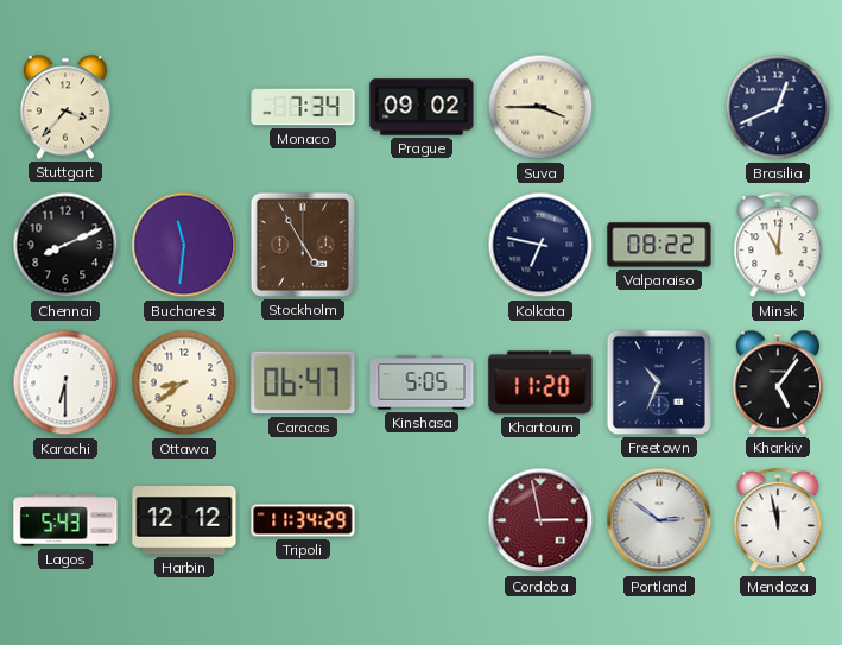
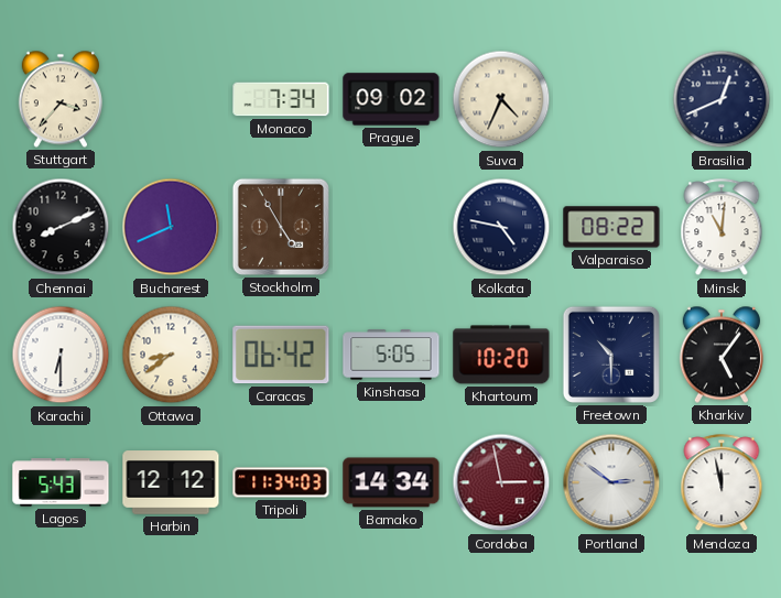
Suva: 3:45 -> 4:34 (501, 99)
Bucharest: 11:31 -> 11:41 (171, 227)
Kolkata: 6:47 -> 4:47 (501, 227)
Caracas: 06:47 -> 06:42 (281, 355)
Khartoum: 11:20 -> 10:20 (501, 355)
Freetown: 10:34 -> 10:30 (611, 355)
Tripoli: 11:34:29 -> 11:34:03 (281, 482)
Bamako: none -> 14:34 (391, 482)
